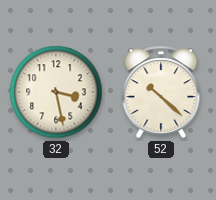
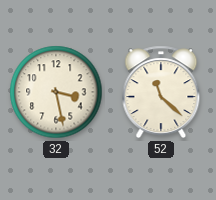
52: 10:22 -> 11:22 (161, 92)
